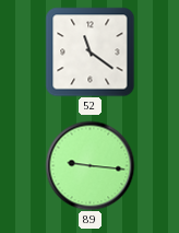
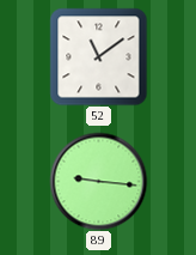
52: 11:21 -> 11:09 (98, 56)
